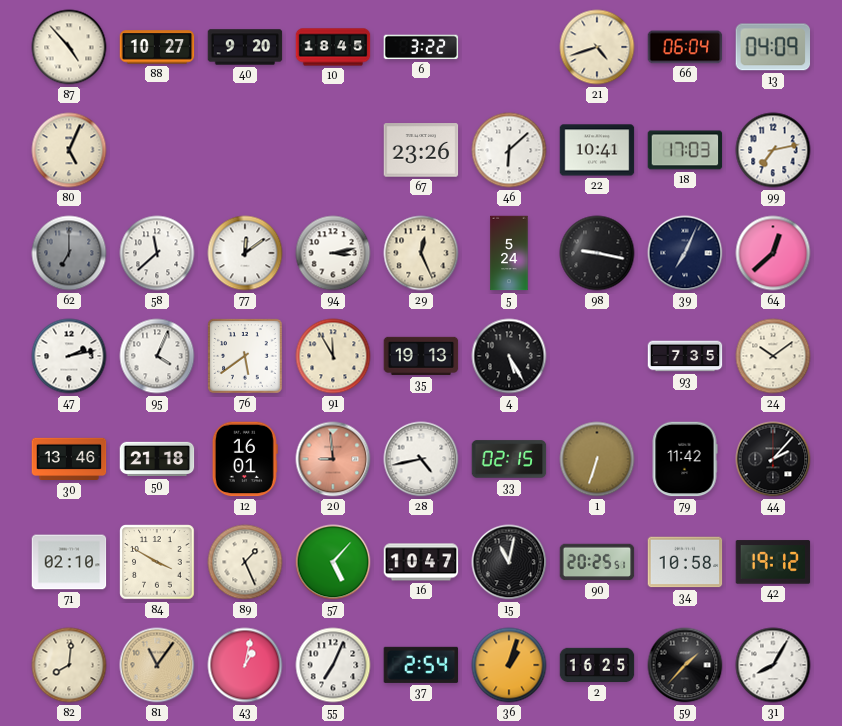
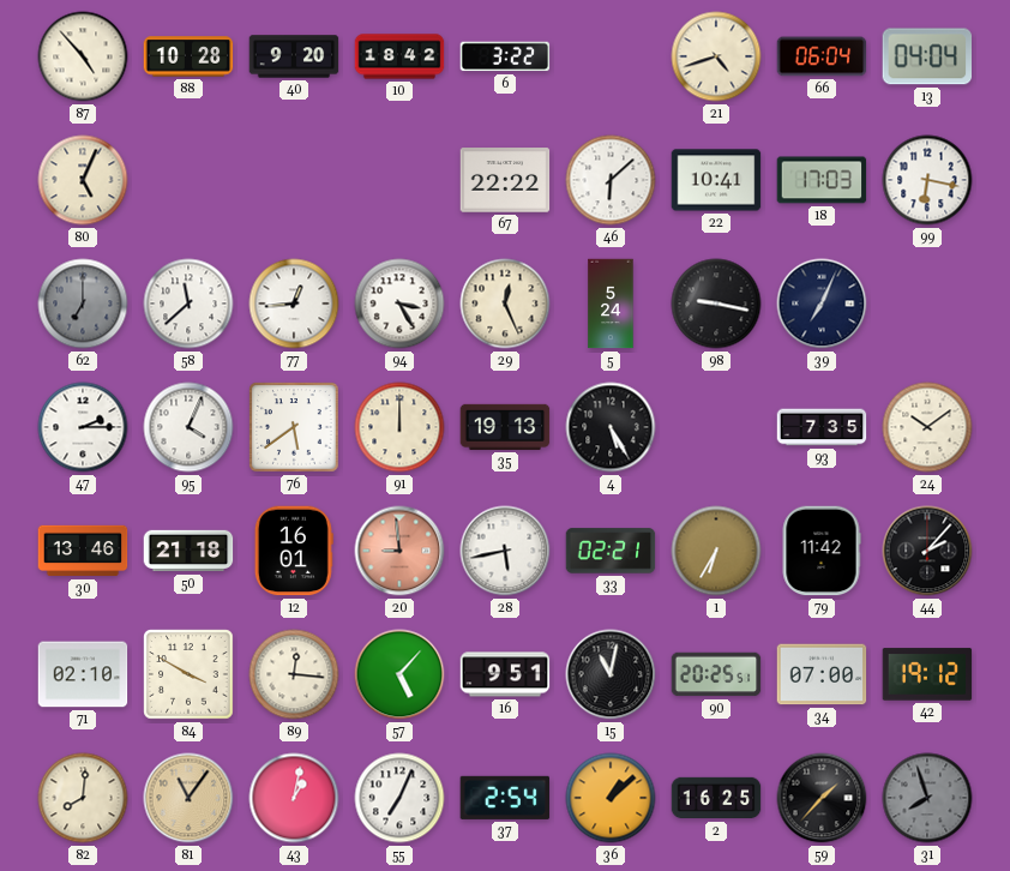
88: 10:27 -> 10:28 (188, 56)
10: 18:45 -> 18:42 (399, 56)
13: 04:09 -> 04:04 (927, 56)
67: 23:26 -> 22:22 (505, 180)
99: 7:13 -> 6:17 (927, 180)
77: 12:09 -> 12:44 (294, 304)
94: 3:13 -> 3:25 (399, 304)
64: 12:38 -> none (773, 253)
47: 2:13 -> 2:15 (83, 427)
91: 11:55 -> 12:00 (399, 427)
28: 4:43 -> 5:43 (505, 551)
33: 02:15 -> 02:21 (611, 551)
1: 6:33 -> 6:35 (716, 551)
89: 1:26 -> 12:16 (294, 674)
16: 10:47 -> 9:51 (505, 674)
34: 10:58 -> 07:00 (822, 674)
36: 1:03 -> 1:08 (611, 798)
31: 8:05 -> 7:57 (927, 798)
31 dial: white -> grey (927, 798)
